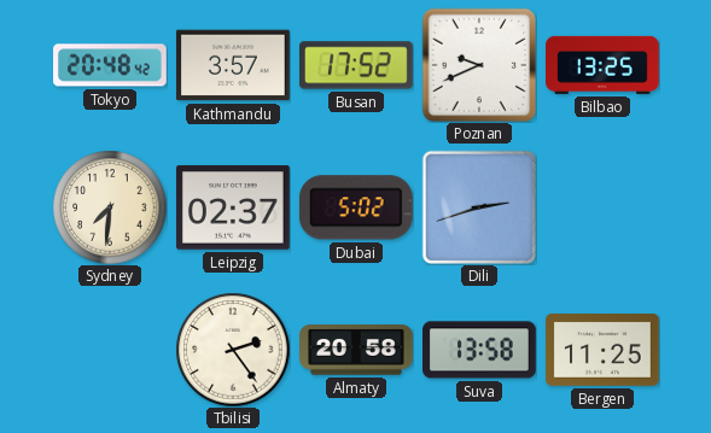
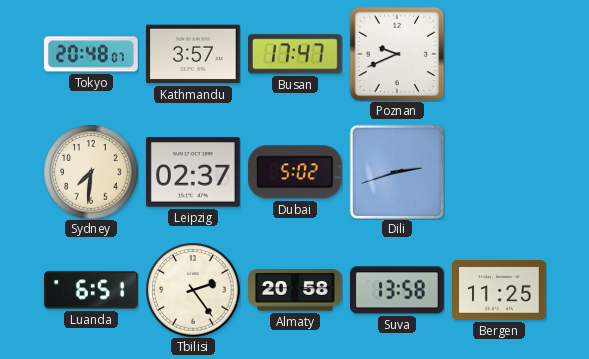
Tokyo: 20:48:42 -> 20:48:07 (92, 54)
Busan: 17:52 -> 17:47 (296, 54)
Bilbao: 13:25 -> none (604, 65)
Luanda: none -> 6:51 (92, 290)
